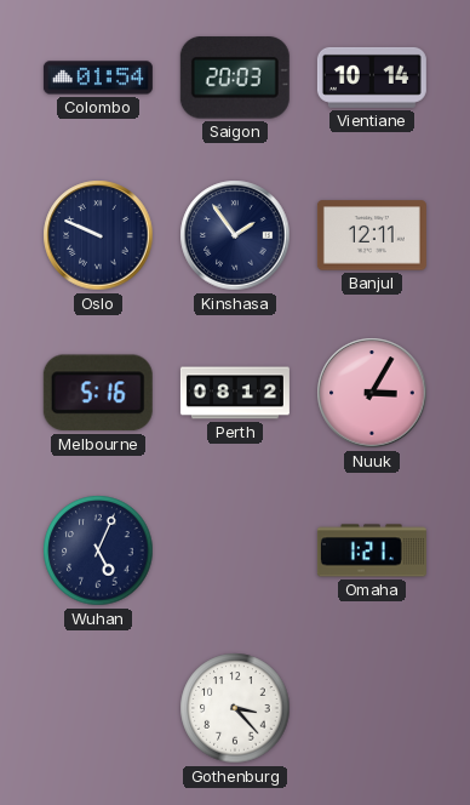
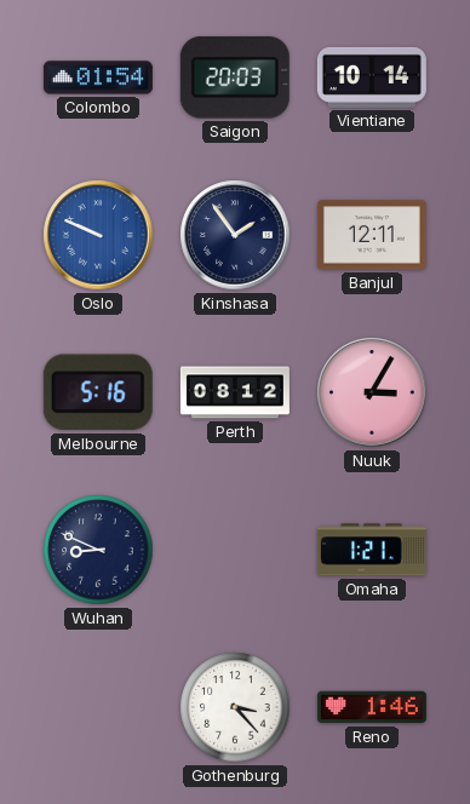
Oslo dial: navy -> blue (98, 235)
Wuhan: 5:04 -> 8:49 (98, 550)
Reno: none -> 1:46 (372, 707)
